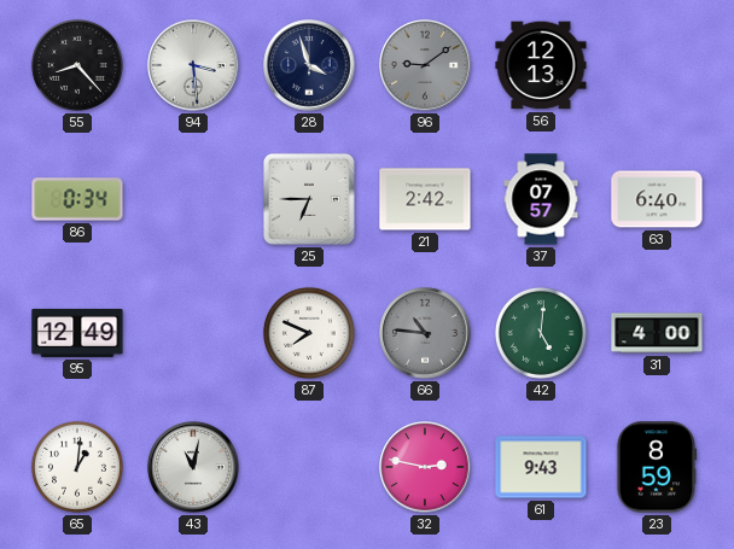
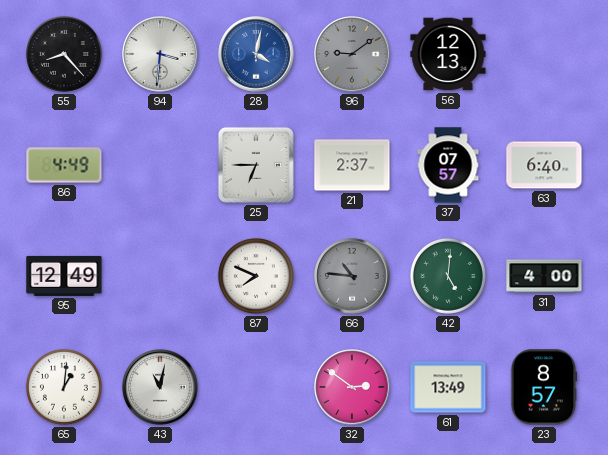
94: 3:29 -> 3:31 (160, 54)
28: 3:57 -> 4:02 (256, 54)
28 dial: navy -> blue (256, 54)
86: 0:34 -> 4:49 (64, 165)
21: 2:42 -> 2:37 (352, 165)
32: 2:47 -> 2:51 (352, 387)
61: 9:43 -> 13:49 (448, 387)
23: 8:59 -> 8:57 (544, 387)
